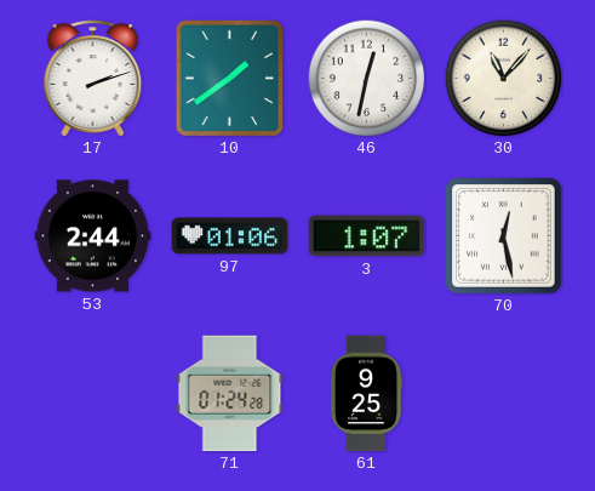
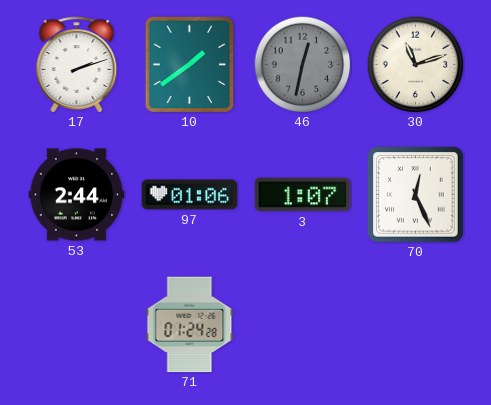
46 dial: white -> grey (302, 64)
30: 11:07 -> 11:12 (415, 64)
70: 12:28 -> 12:26 (416, 195)
61: 9:25 -> none (366, 394)
